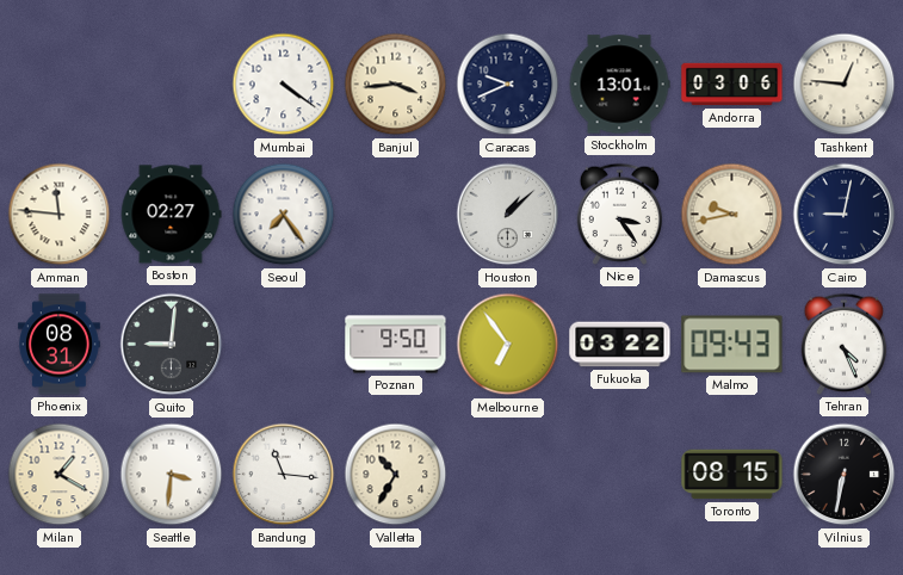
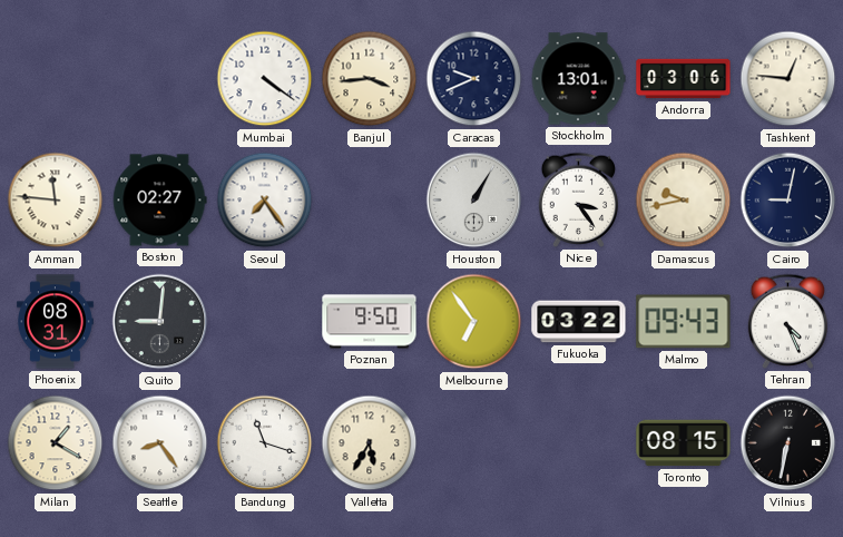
Houston: 1:08 -> 1:05 (474, 201)
Seattle: 3:31 -> 8:24 (160, 443)
Bandung: 11:16 -> 11:18 (265, 443)
Valletta: 10:35 -> 5:35 (370, 443)
